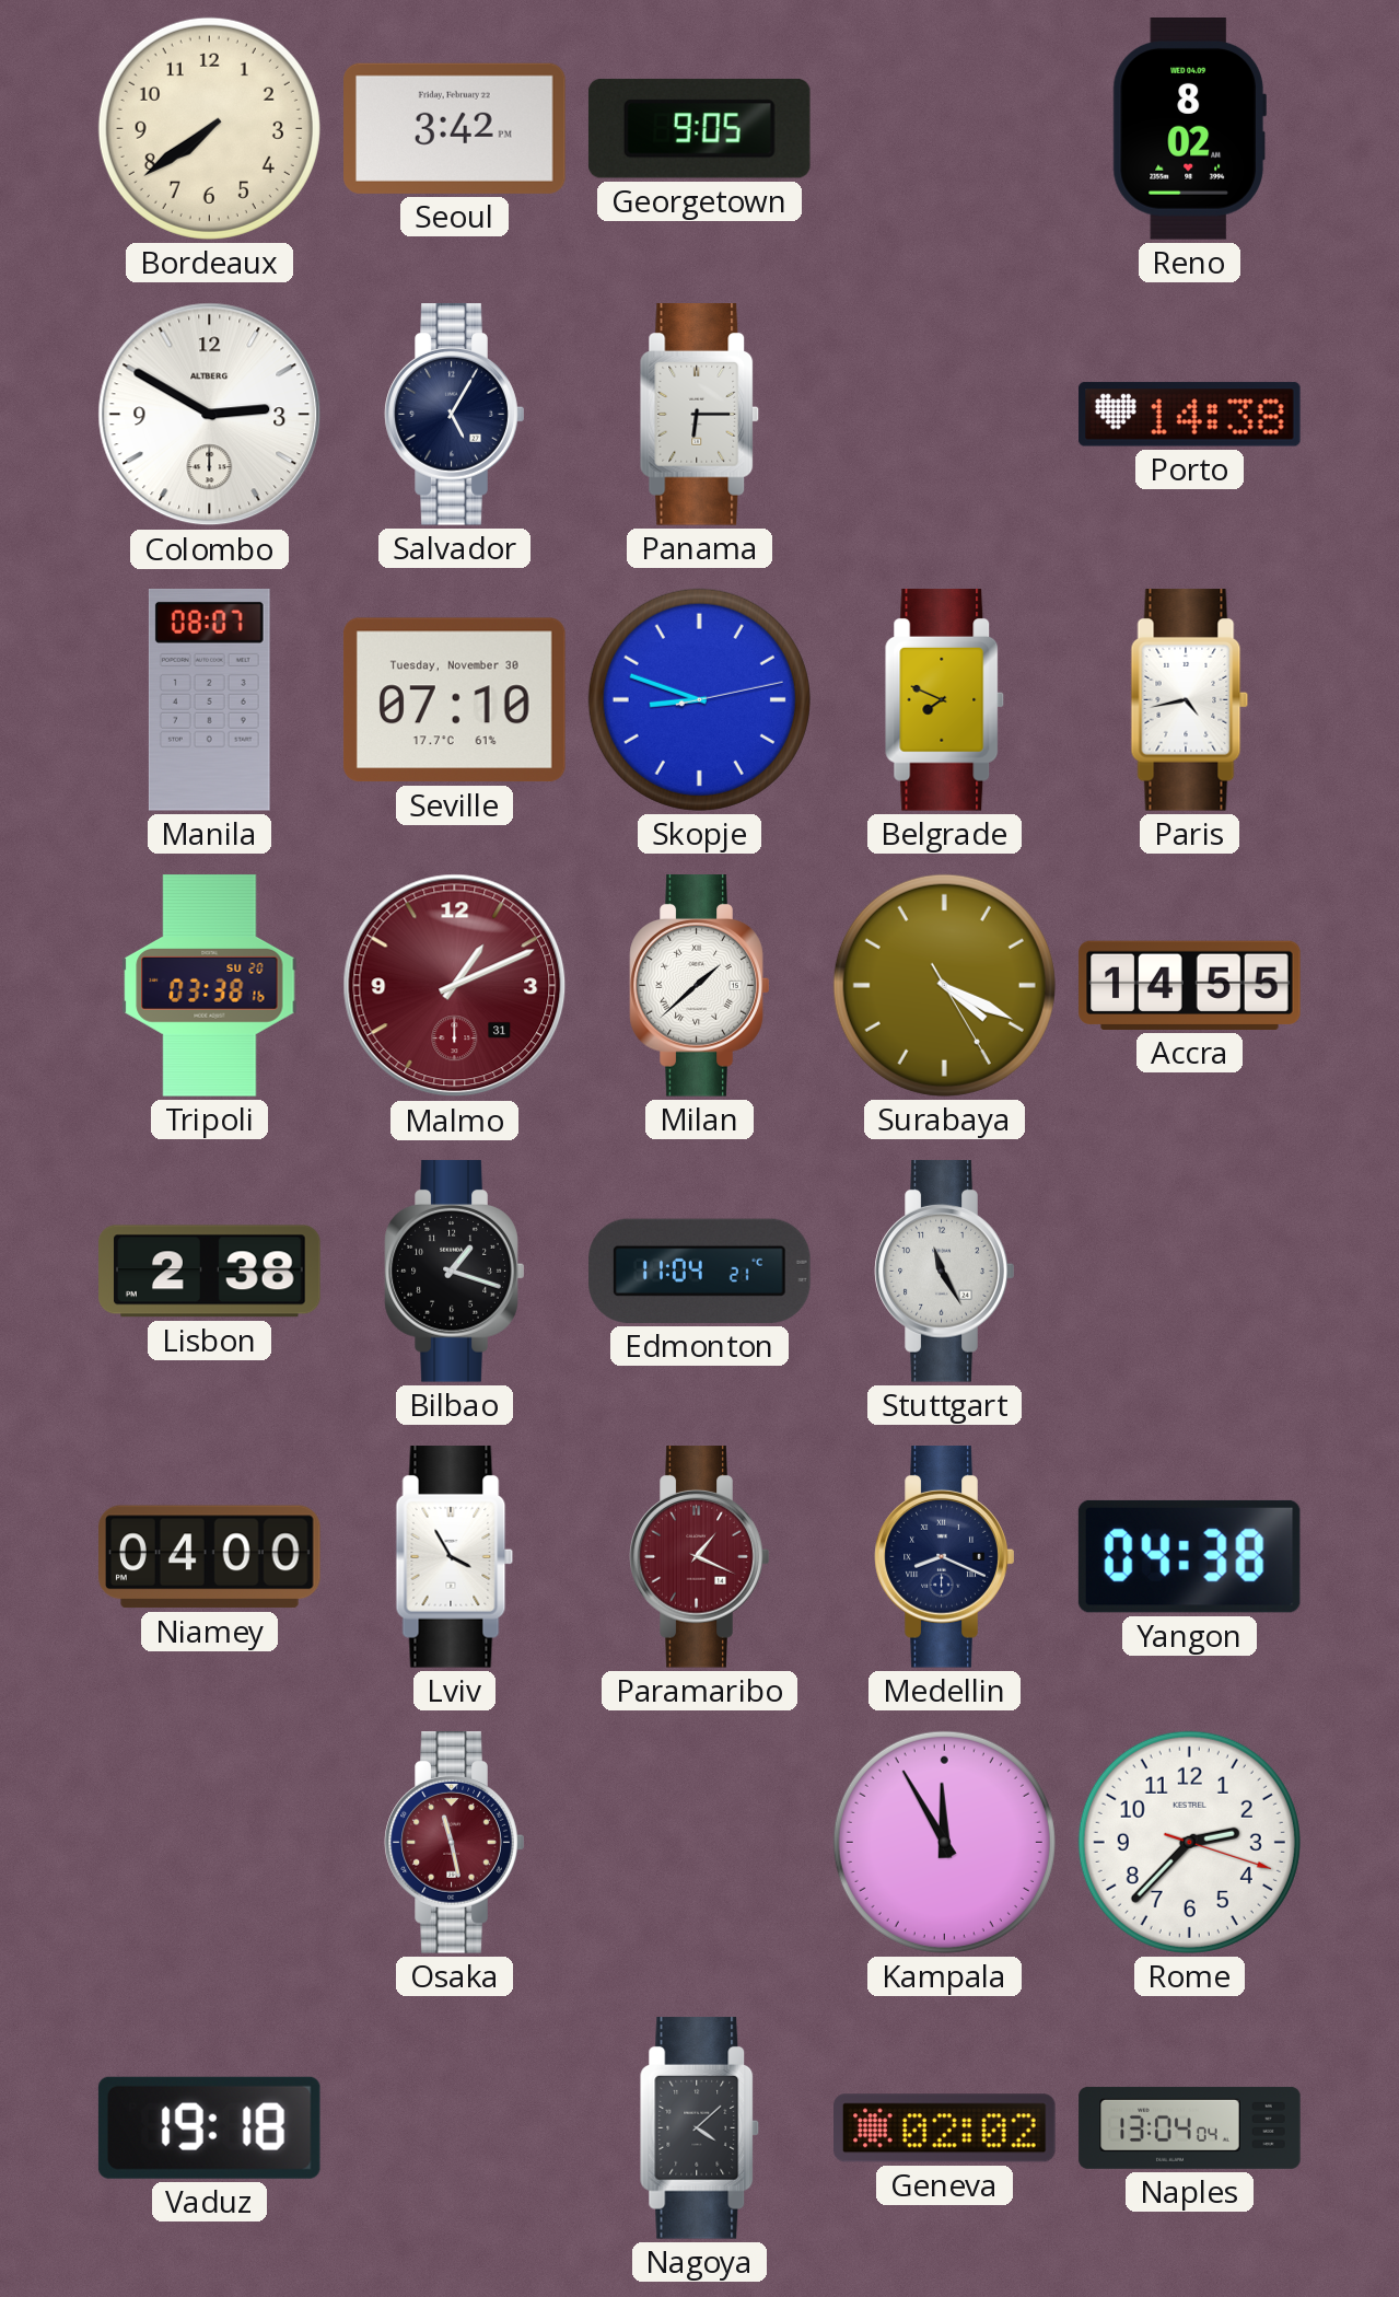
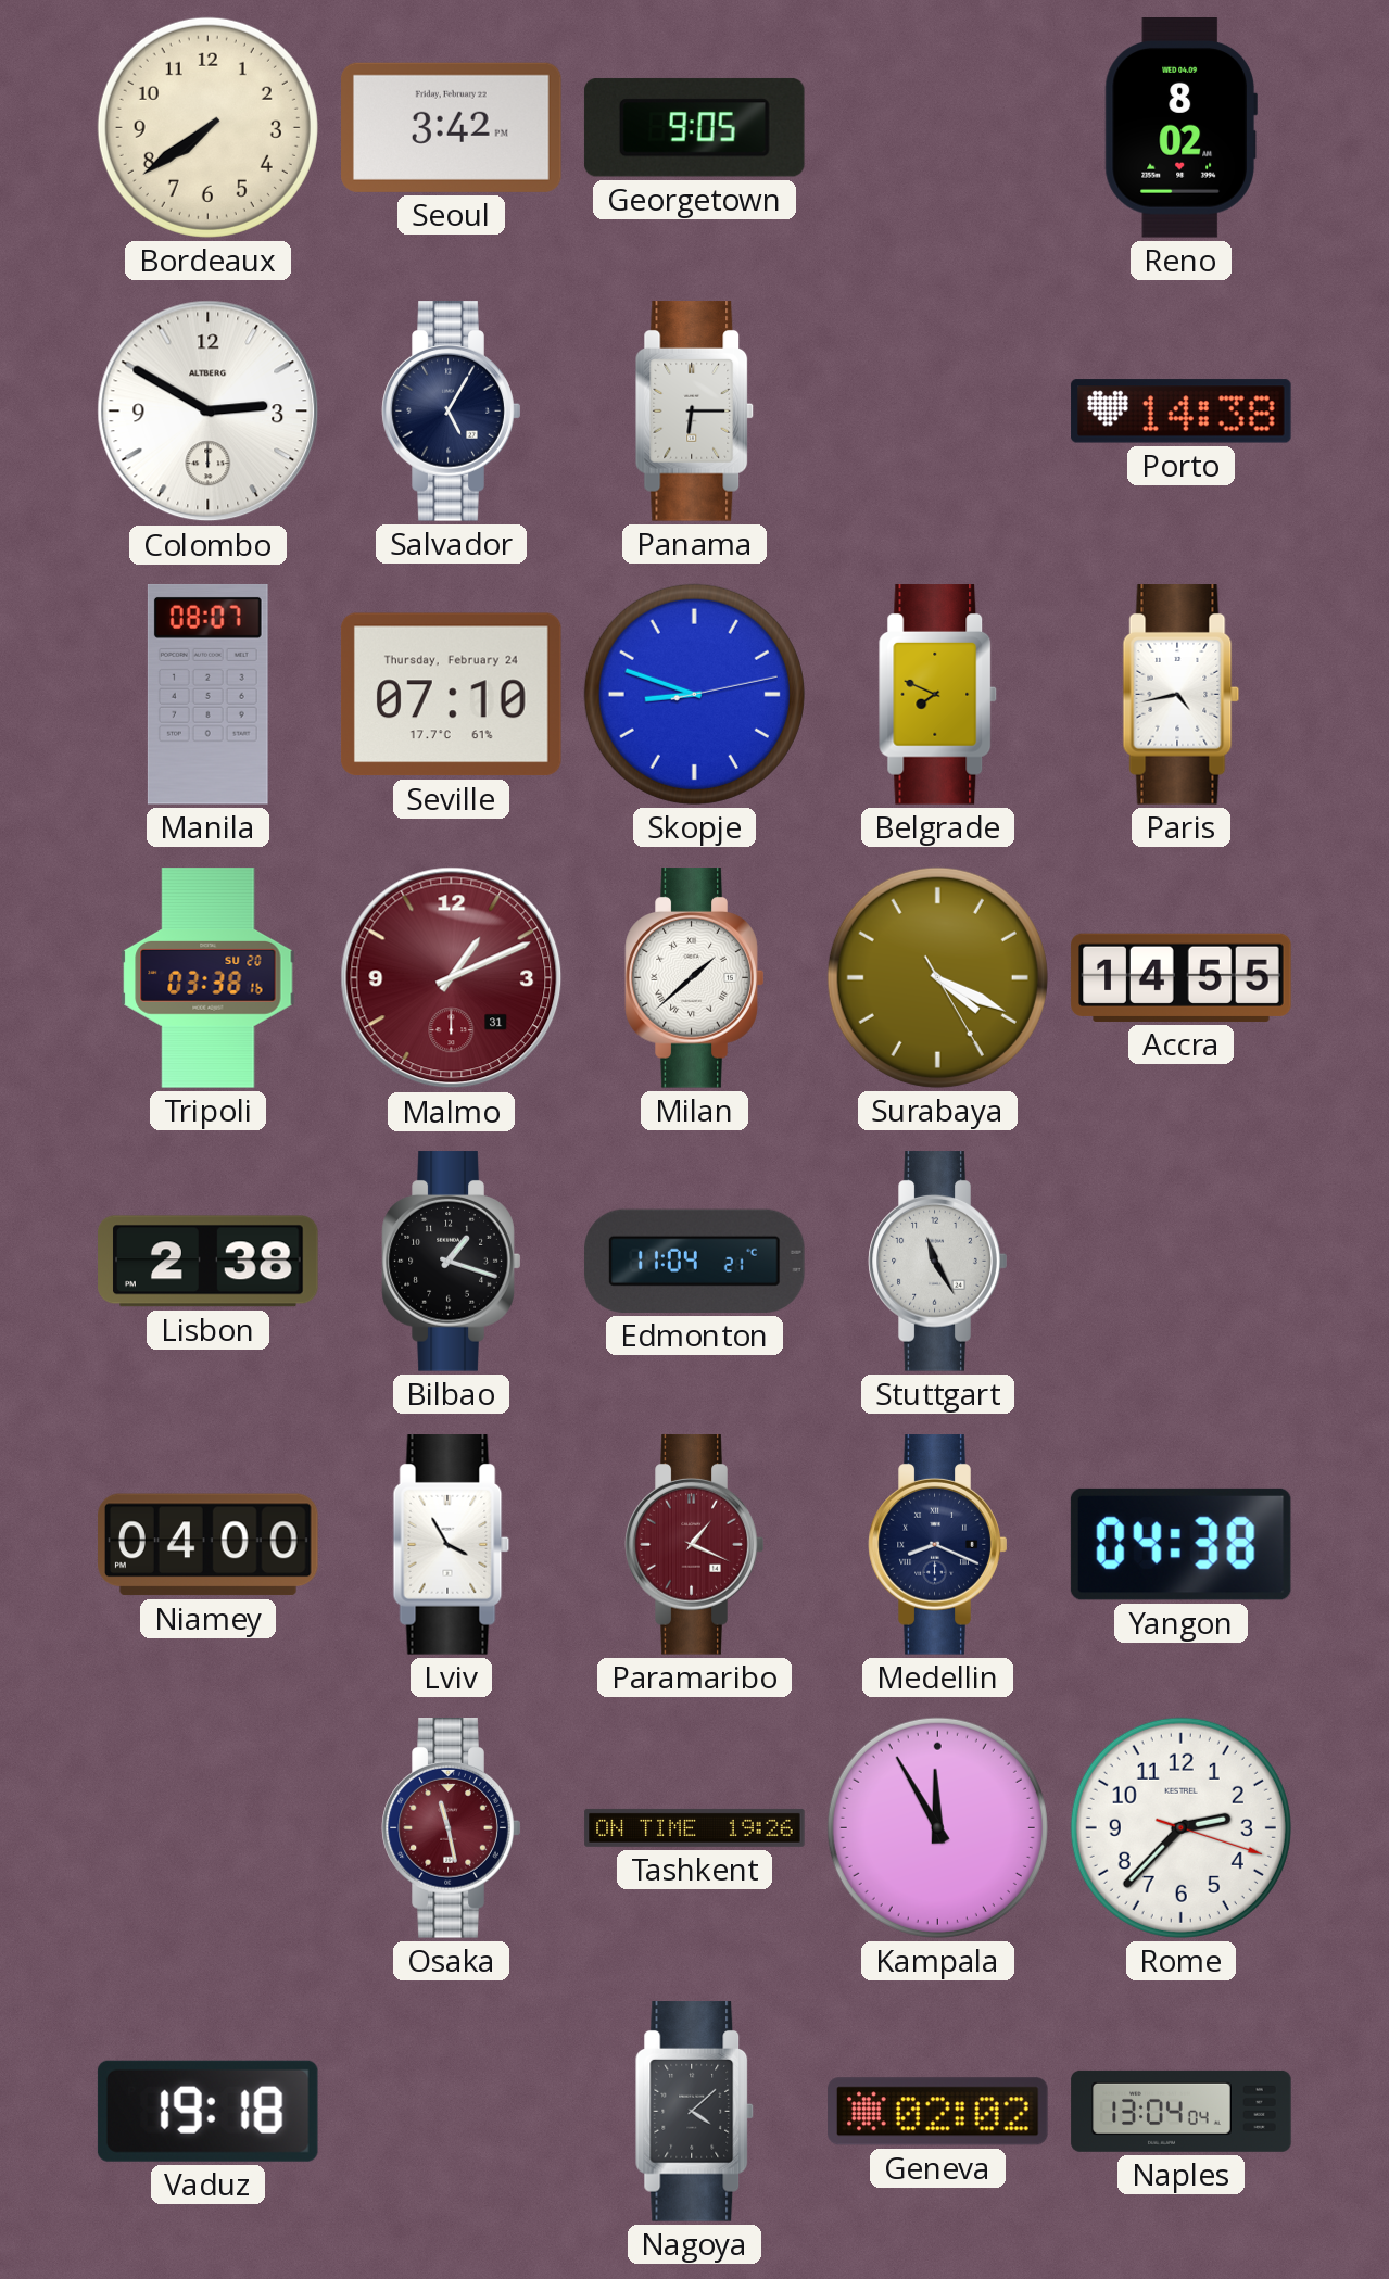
Seville date: Tuesday, November 30 -> Thursday, February 24 (451, 695)
Tashkent: none -> 19:26 (695, 1827)
